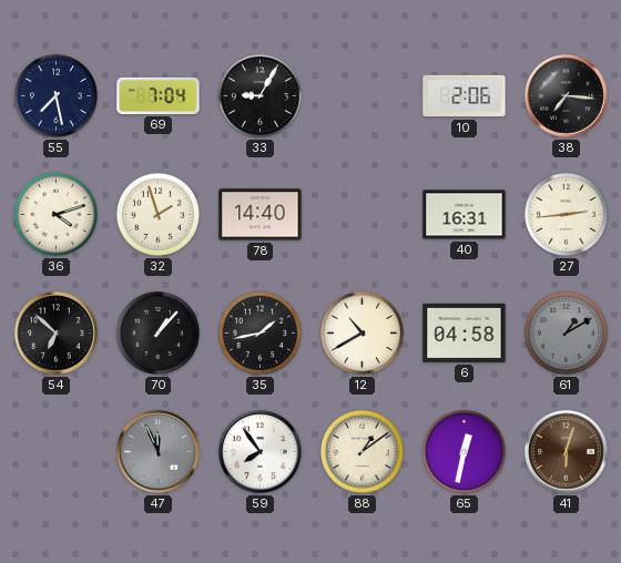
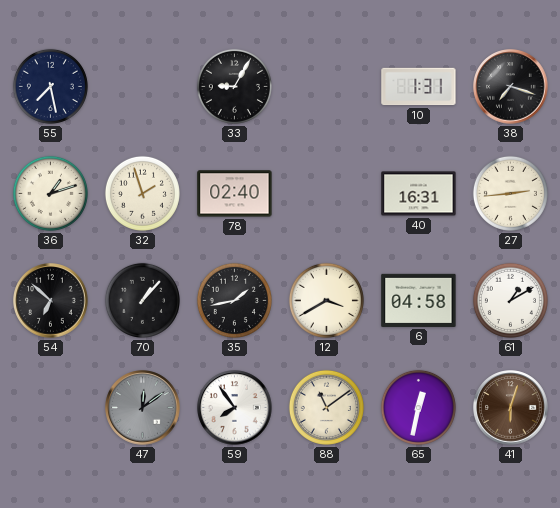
69: 7:04 -> none (159, 95)
10: 2:06 -> 1:31 (419, 87)
38: 7:16 -> 7:18 (511, 87)
36: 4:12 -> 1:12 (50, 193)
78: 14:40 -> 02:40 (235, 194)
12: 10:40 -> 3:40 (326, 300)
61 dial: grey -> white (510, 300)
47: 11:56 -> 12:09 (143, 408)
88: 1:09 -> 11:09 (326, 407)
